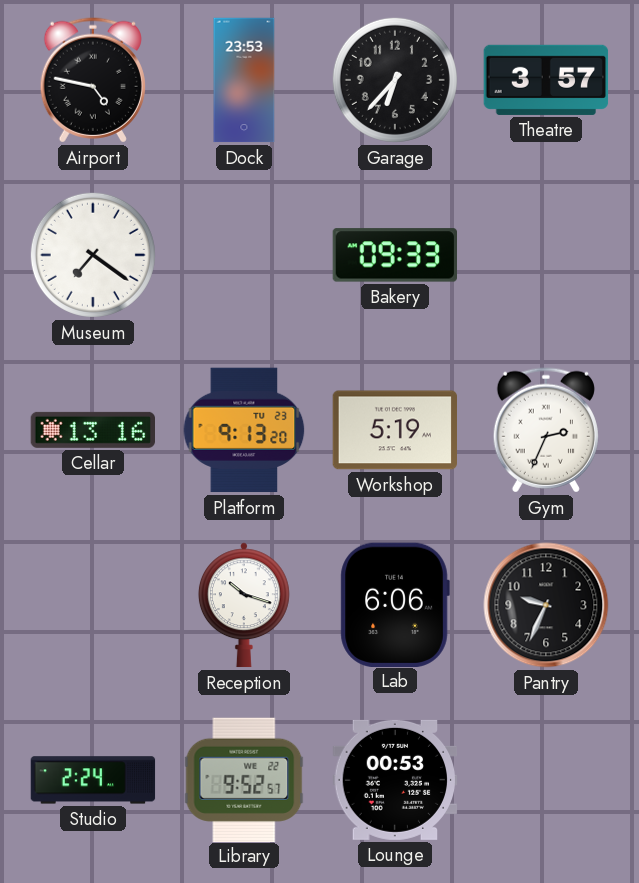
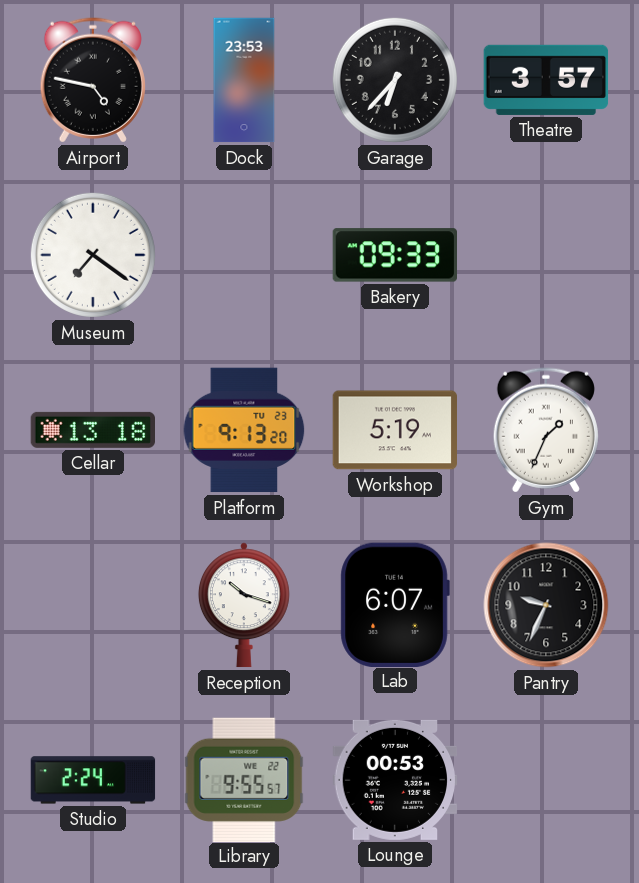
Cellar: 13:16 -> 13:18 (92, 430)
Gym: 2:34 -> 1:34 (546, 430)
Lab: 6:06 -> 6:07 (395, 604)
Library: 9:52 -> 9:55 (244, 779)
